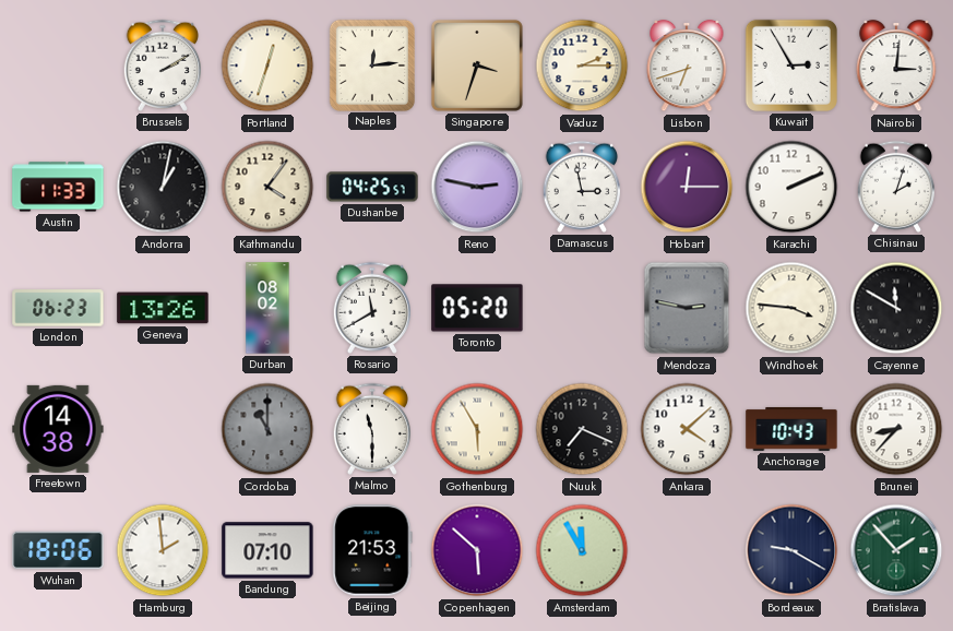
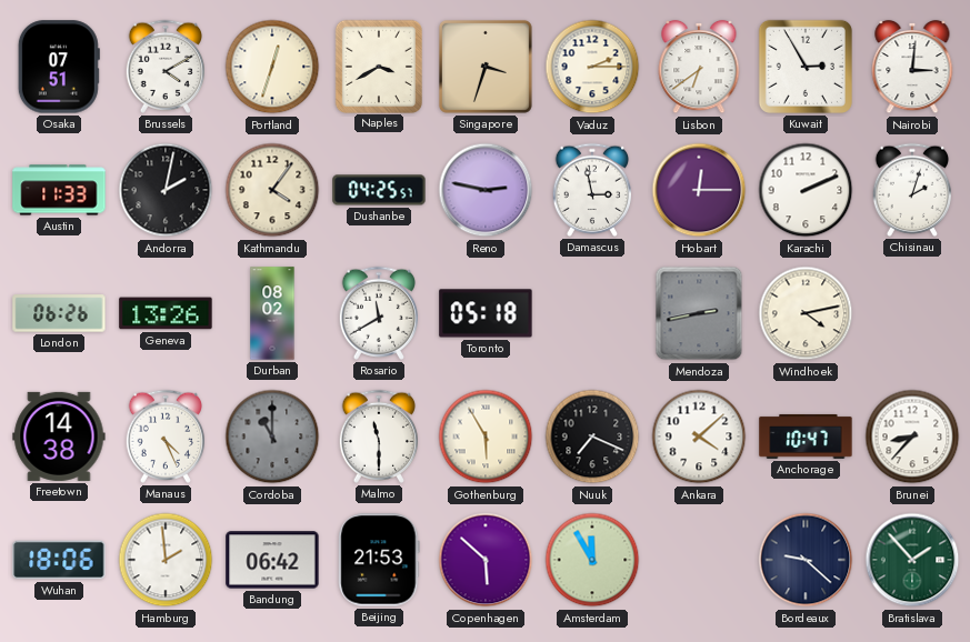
Osaka: none -> 07:51 (59, 67)
Brussels: 2:10 -> 4:10 (164, 67)
Naples: 12:14 -> 3:40 (378, 66)
Lisbon: 6:42 -> 6:39 (699, 67)
Andorra: 1:02 -> 2:02 (166, 190)
London: 06:23 -> 06:26 (59, 313)
Toronto: 05:20 -> 05:18 (486, 313)
Mendoza: 2:47 -> 2:43 (699, 313)
Windhoek: 3:46 -> 4:13 (806, 313)
Cayenne: 11:50 -> none (896, 308)
Manaus: none -> 4:26 (164, 437)
Anchorage: 10:43 -> 10:47 (806, 437)
Bandung: 07:10 -> 06:42 (272, 560)
Bordeaux: 9:20 -> 9:22 (806, 560)
